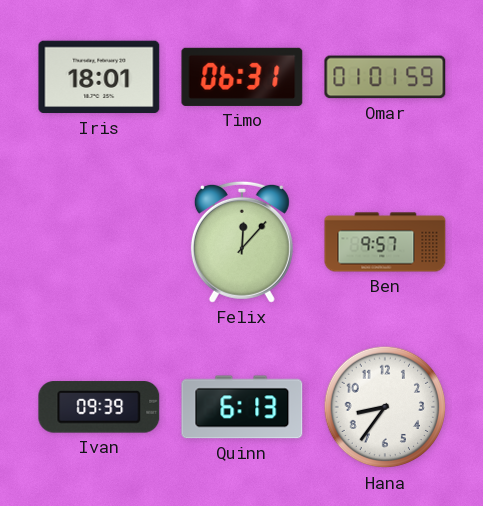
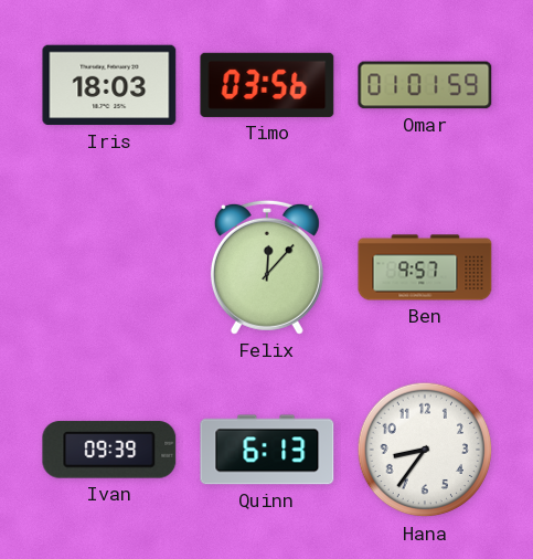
Iris: 18:01 -> 18:03 (109, 85)
Timo: 06:31 -> 03:56 (267, 85)
